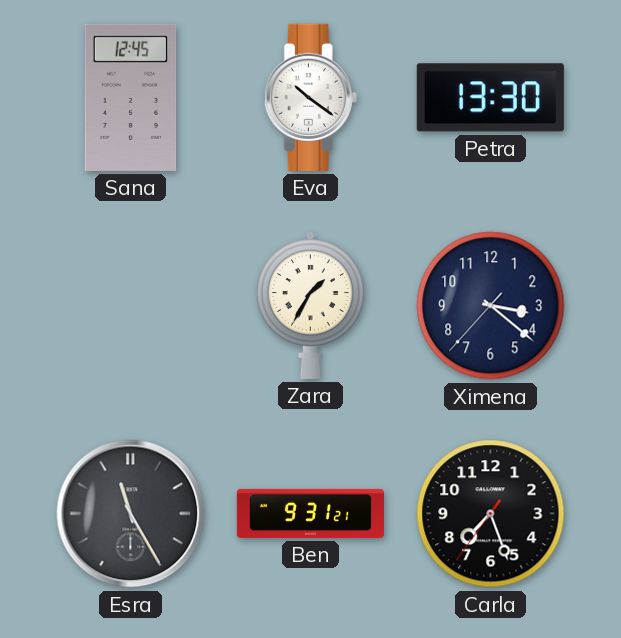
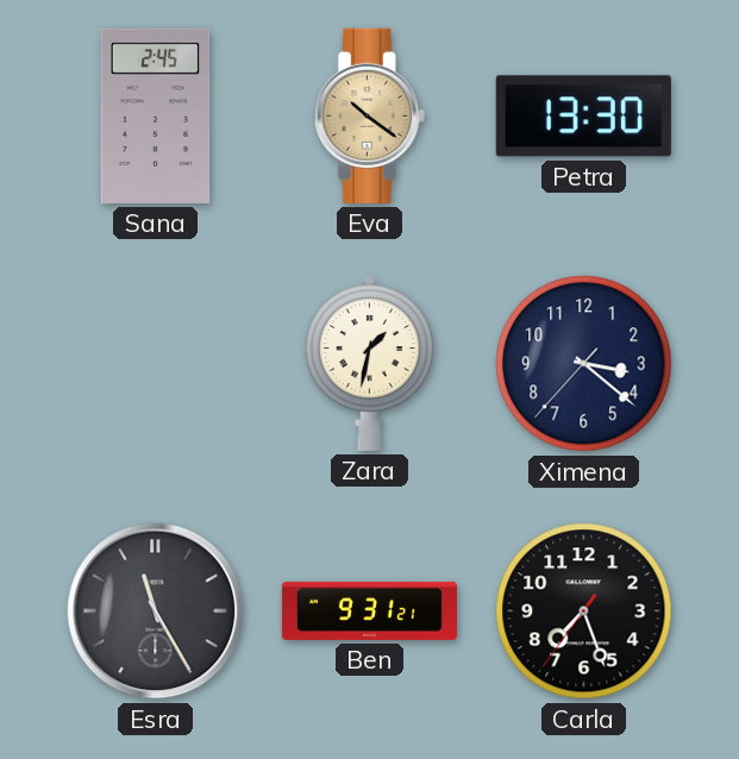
Sana: 12:45 -> 2:45 (156, 115)
Eva dial: white -> champagne (369, 115)
Zara: 1:35 -> 1:32 (369, 363)
